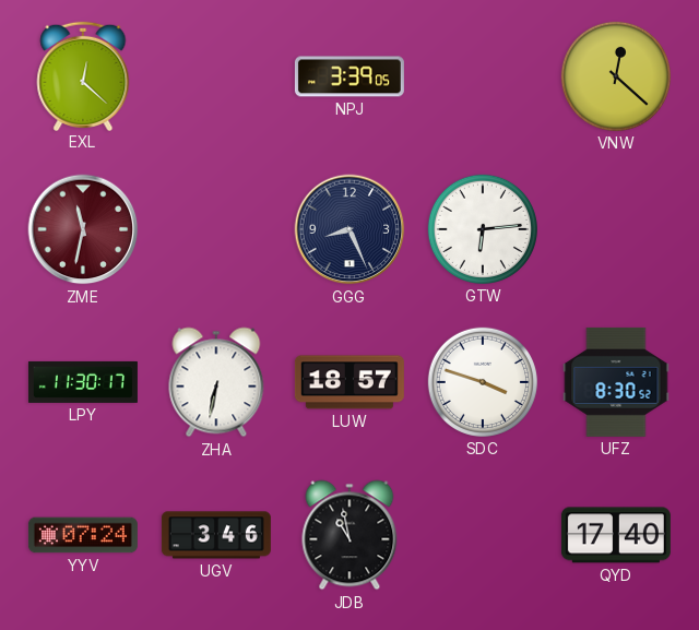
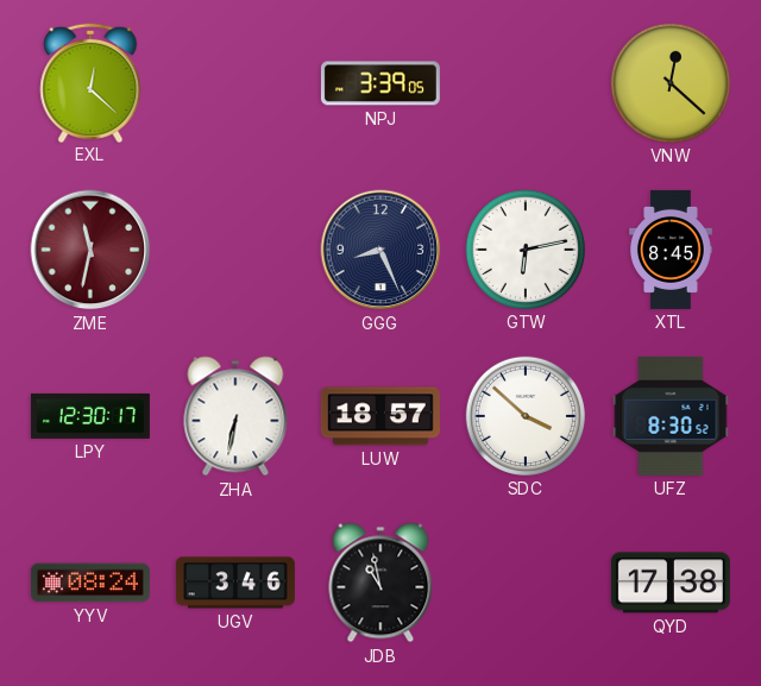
GTW: 6:14 -> 6:13 (526, 250)
XTL: none -> 8:45 (672, 250)
LPY: 11:30 -> 12:30 (90, 416)
SDC: 3:48 -> 3:52 (526, 416)
YYV: 07:24 -> 08:24 (90, 583)
QYD: 17:40 -> 17:38 (671, 583)
